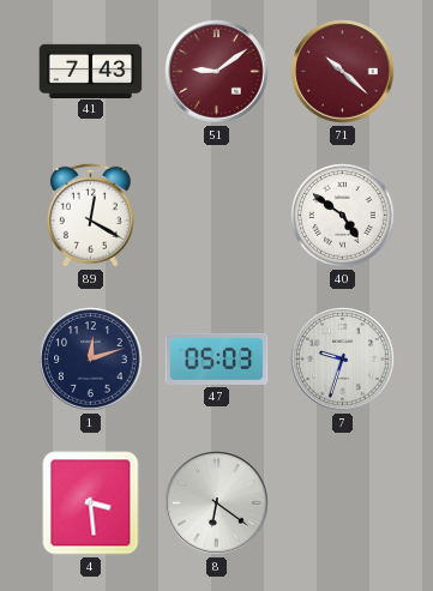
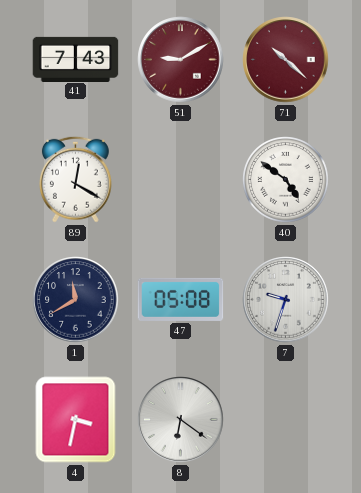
51: 9:09 -> 9:10 (181, 60)
1: 12:12 -> 11:40 (76, 300)
47: 05:03 -> 05:08 (181, 299)
4: 3:29 -> 3:32 (76, 420)
